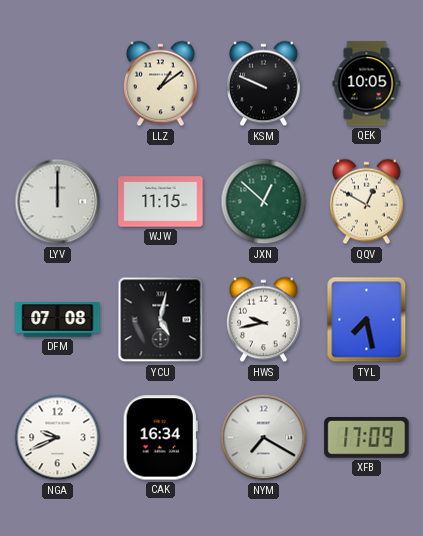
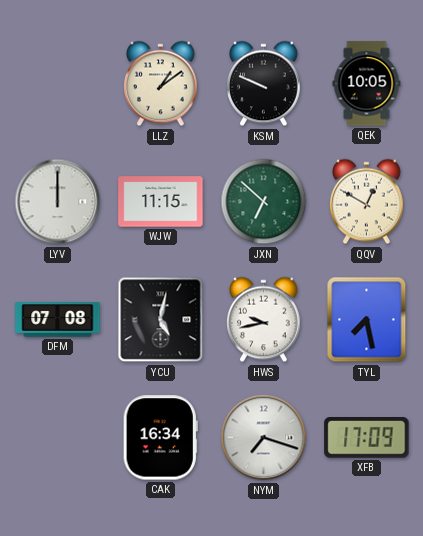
JXN: 12:52 -> 6:52 (264, 202)
NGA: 9:41 -> none (58, 438)
NYM: 7:20 -> 7:18 (264, 438)
